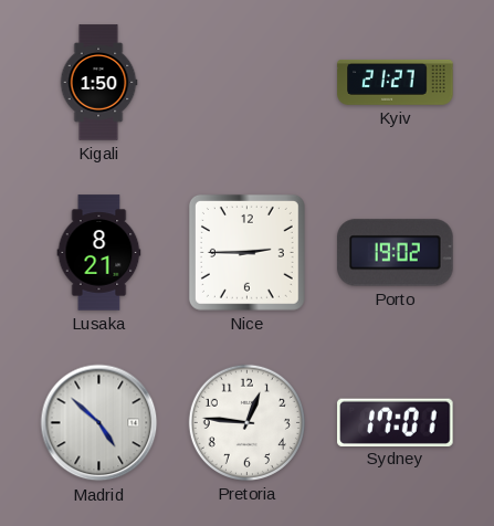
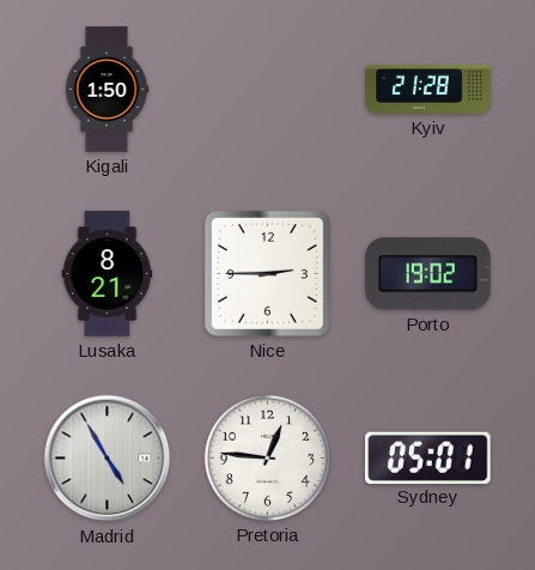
Kyiv: 21:27 -> 21:28 (428, 89)
Madrid: 4:52 -> 4:55 (108, 459)
Sydney: 17:01 -> 05:01 (428, 457)
